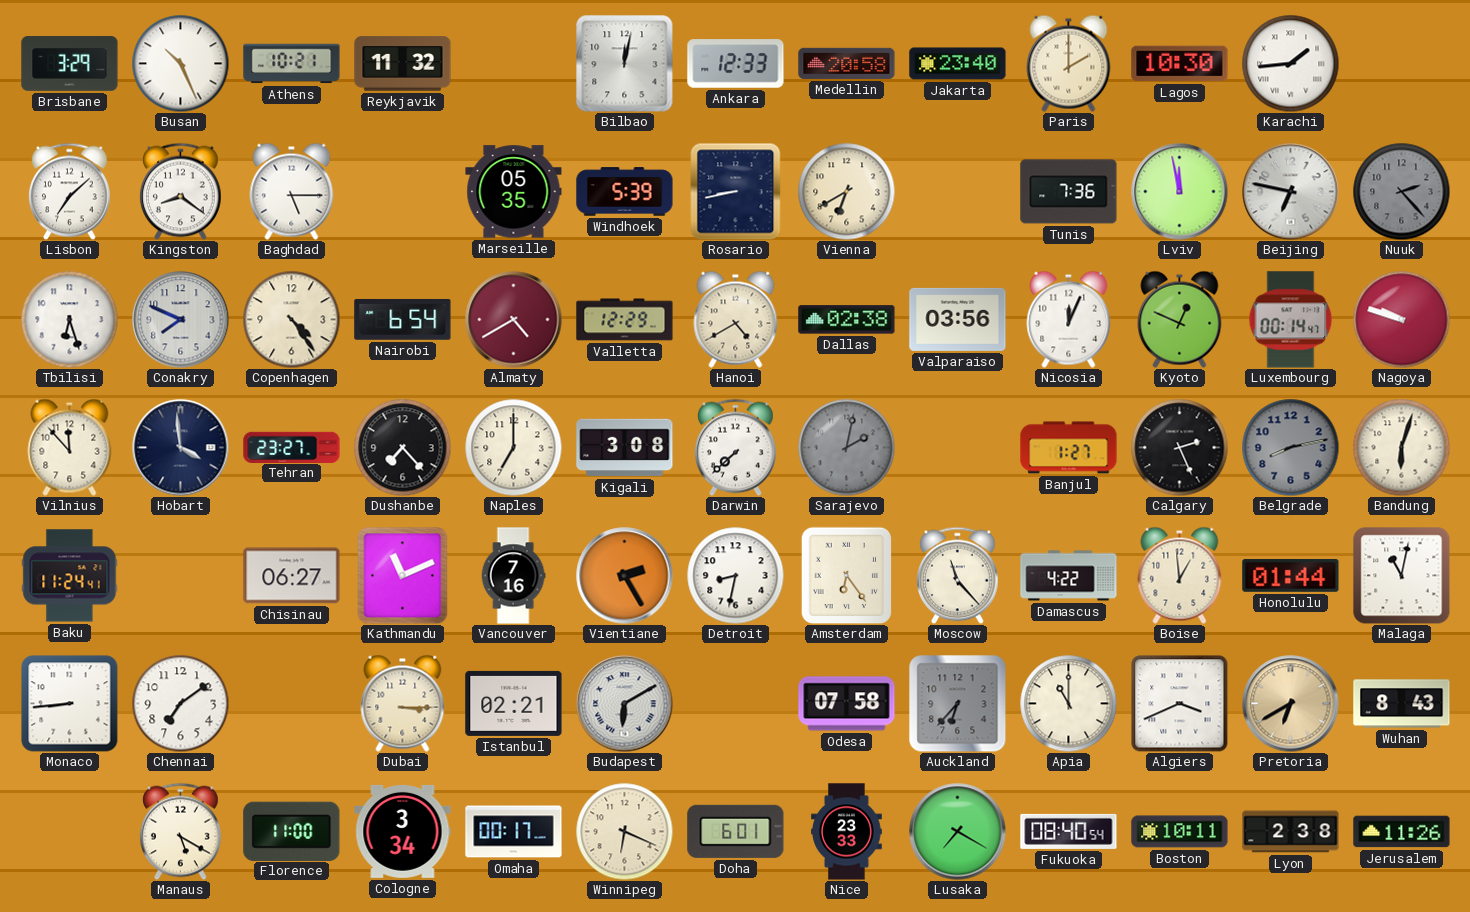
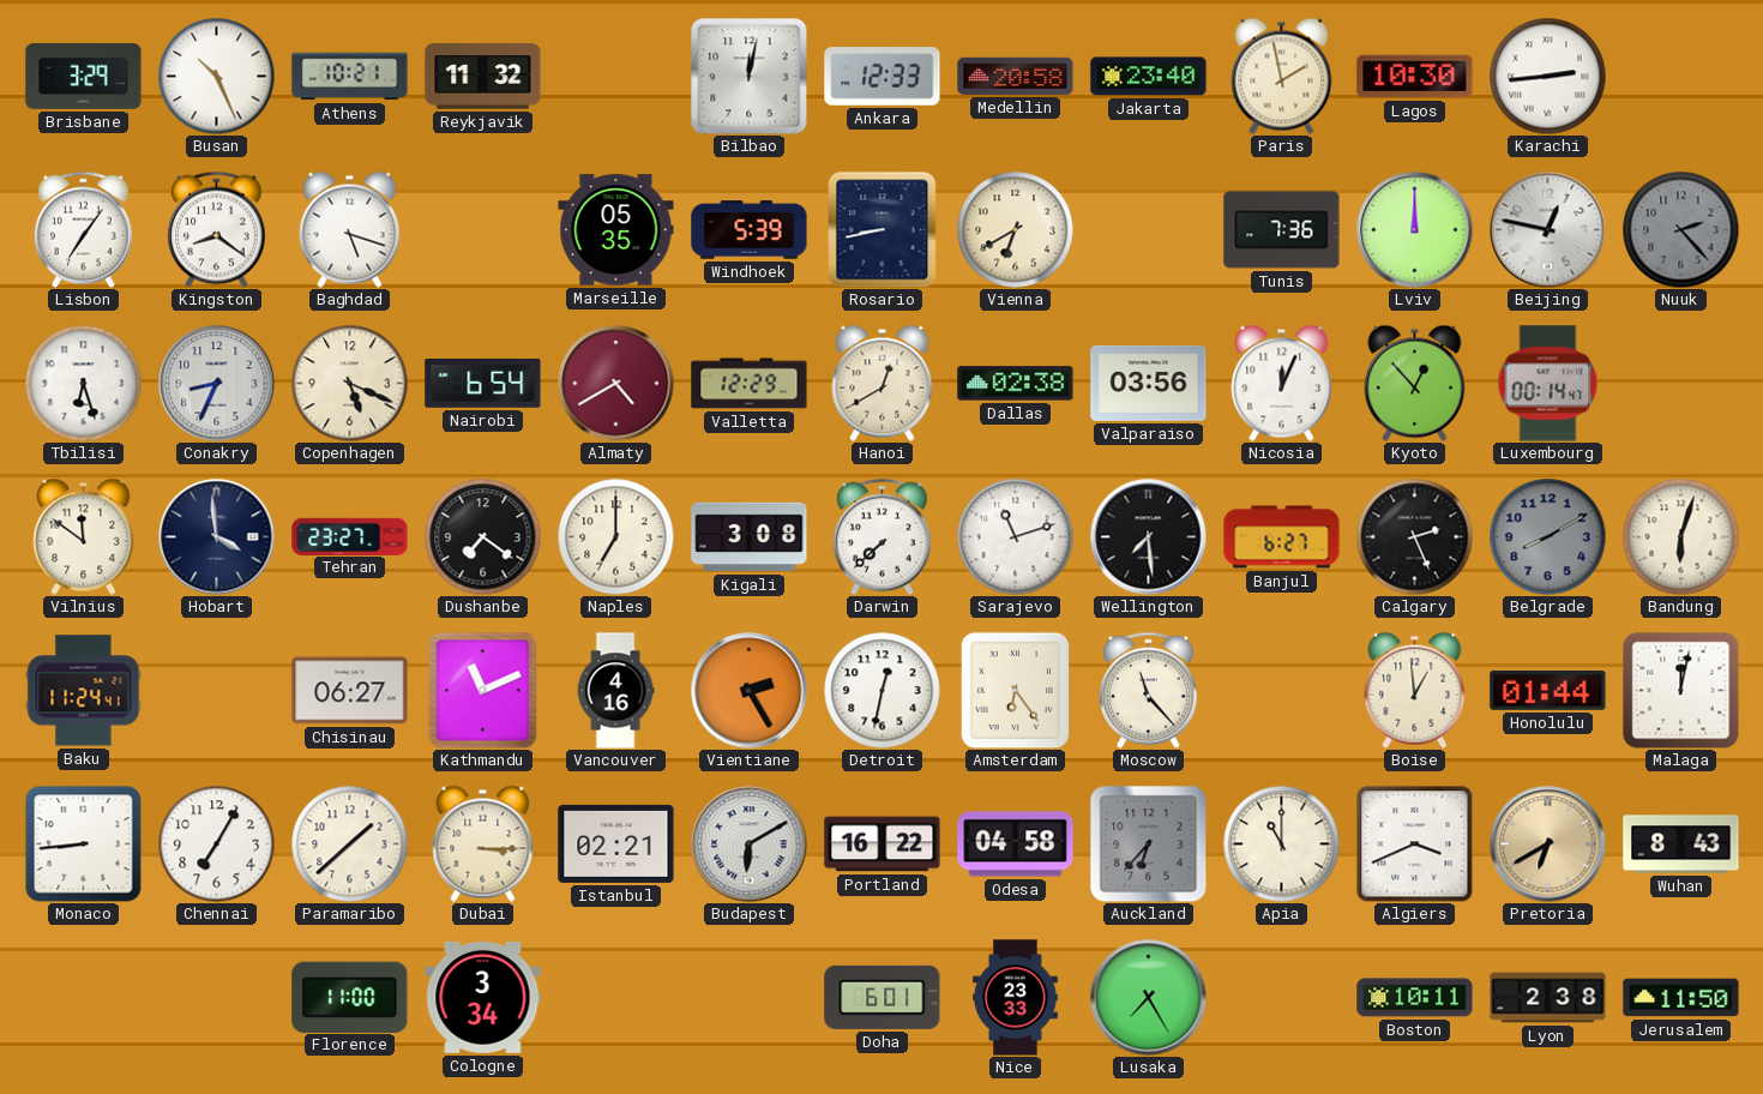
Paris: 2:00 -> 1:58 (1282, 76)
Karachi: 1:44 -> 2:44 (1547, 76)
Lisbon: 7:08 -> 7:06 (84, 229)
Baghdad: 5:15 -> 5:18 (350, 229)
Lviv: 11:58 -> 12:00 (1415, 230)
Beijing: 6:47 -> 12:47 (1548, 230)
Conakry: 7:49 -> 8:34 (217, 384)
Copenhagen: 4:24 -> 5:19 (349, 383)
Hanoi: 4:40 -> 12:40 (883, 383)
Kyoto: 12:49 -> 12:53 (1415, 383)
Nagoya: 9:48 -> none (1401, 319)
Vilnius: 11:53 -> 11:51 (84, 536)
Dushanbe: 7:23 -> 7:21 (482, 536)
Sarajevo: 2:02 -> 11:12 (1015, 536)
Sarajevo dial: grey -> white (1015, 536)
Wellington: none -> 7:29 (1149, 537)
Banjul: 1:27 -> 6:27 (1282, 537)
Belgrade: 8:13 -> 8:10 (1547, 536)
Vancouver: 7:16 -> 4:16 (615, 691)
Detroit: 8:32 -> 12:32 (881, 690)
Damascus: 4:22 -> none (1069, 576)
Malaga: 11:02 -> 12:02 (1681, 691)
Chennai: 7:09 -> 7:05 (216, 843)
Paramaribo: none -> 1:38 (349, 843)
Portland: none -> 16:22 (883, 844)
Odesa: 07:58 -> 04:58 (1016, 844)
Manaus: 5:20 -> none (181, 831)
Omaha: 00:17 -> none (514, 832)
Winnipeg: 6:19 -> none (624, 831)
Lusaka: 7:20 -> 7:25 (1149, 998)
Fukuoka: 08:40 -> none (1069, 831)
Jerusalem: 11:26 -> 11:50 (1681, 998)
